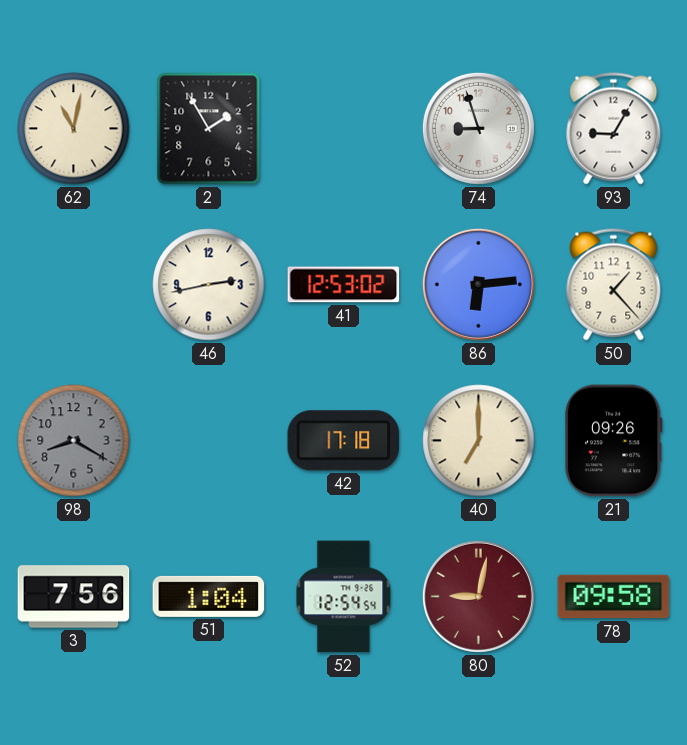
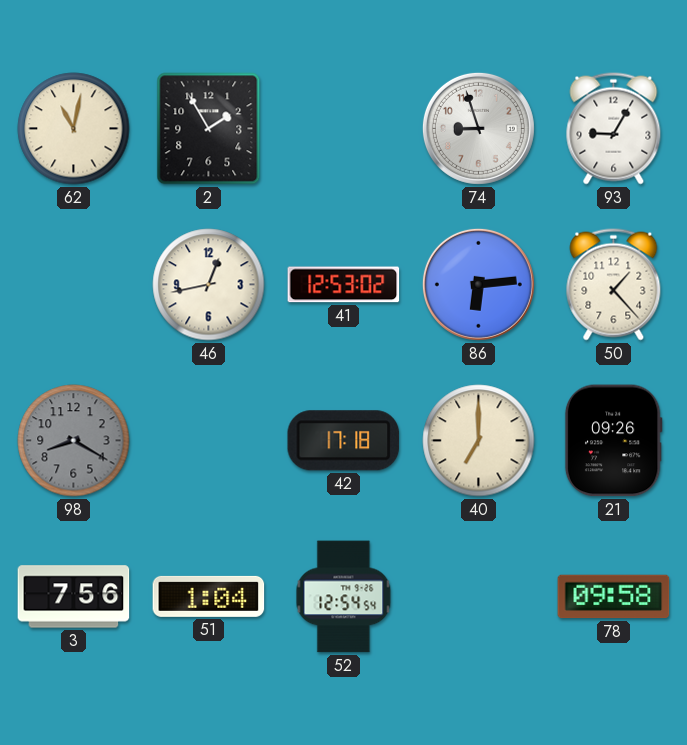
46: 2:43 -> 12:43 (209, 285)
80: 9:02 -> none (478, 596)
